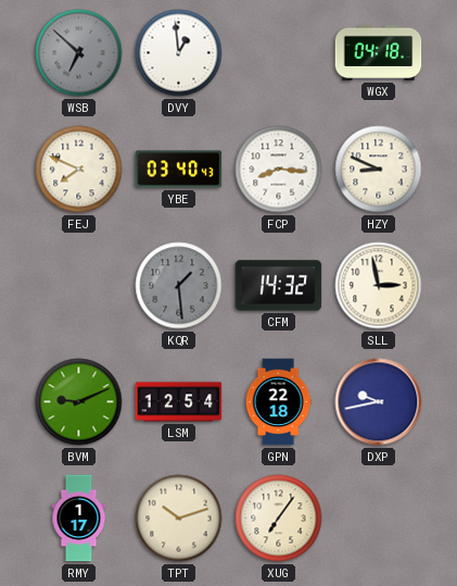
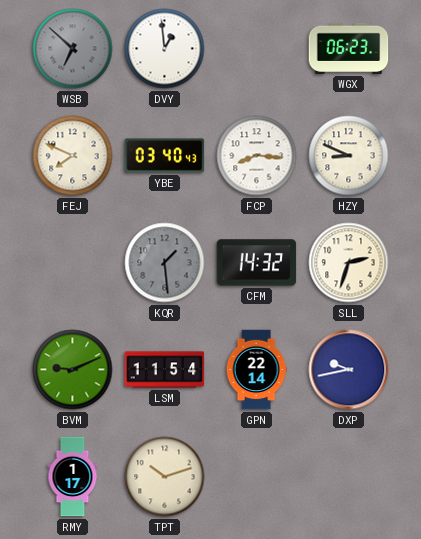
WGX: 04:18 -> 06:23 (349, 48)
SLL: 2:58 -> 2:33 (349, 263)
LSM: 12:54 -> 11:54 (165, 370)
GPN: 22:18 -> 22:14 (256, 370)
XUG: 7:06 -> none (279, 519)
